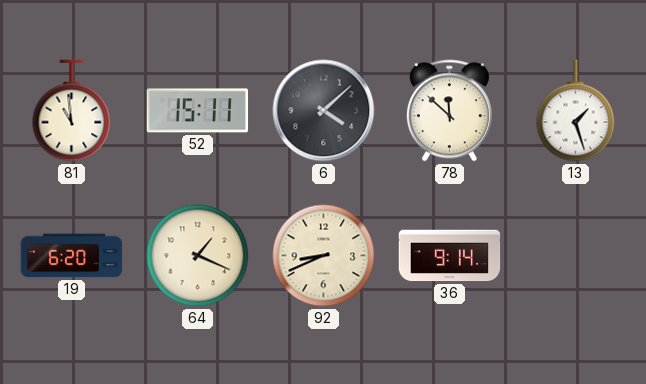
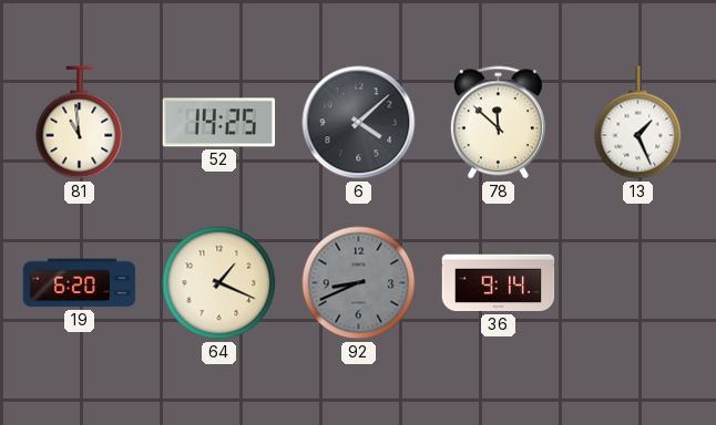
52: 15:11 -> 14:25 (219, 123)
13: 1:27 -> 1:26 (638, 123)
92 dial: cream -> grey (359, 283)
